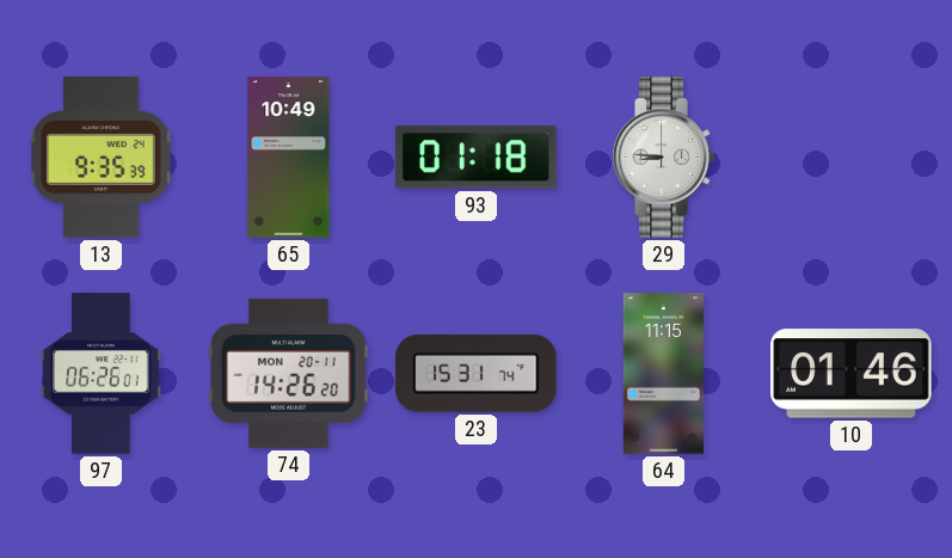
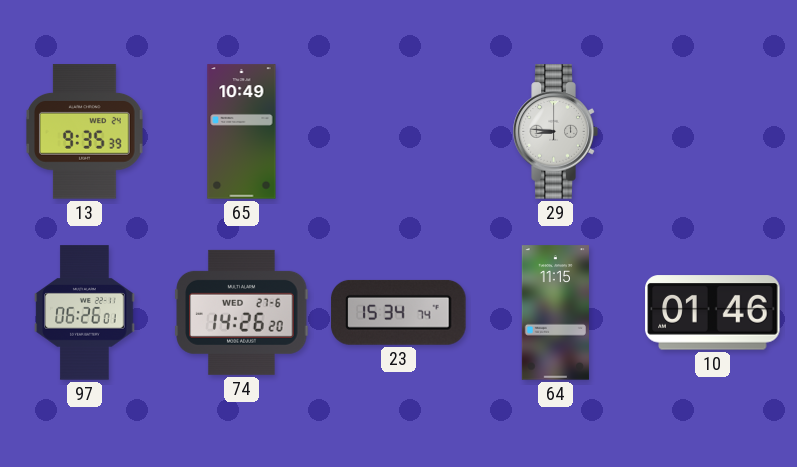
93: 01:18 -> none (477, 158)
74 date: MON 20-11 -> WED 27-6 (242, 312)
23: 15:31 -> 15:34 (399, 312)
